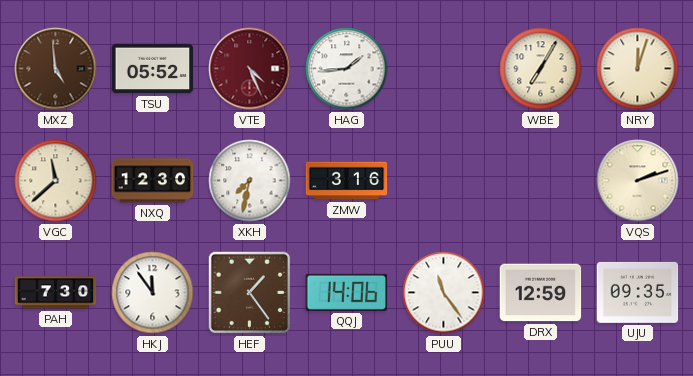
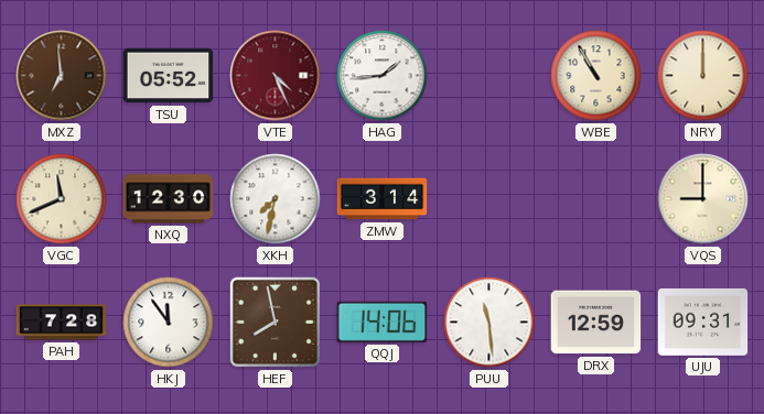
MXZ: 4:59 -> 6:59 (62, 76)
WBE: 7:05 -> 10:55 (596, 76)
NRY: 12:03 -> 12:00 (703, 76)
VGC: 11:38 -> 11:41 (62, 199)
ZMW: 3:16 -> 3:14 (383, 199)
VQS: 2:12 -> 9:00 (703, 199)
PAH: 7:30 -> 7:28 (62, 323)
HEF: 1:24 -> 7:58 (276, 323)
PUU: 11:24 -> 11:29 (489, 323)
UJU: 09:35 -> 09:31 (703, 322)
